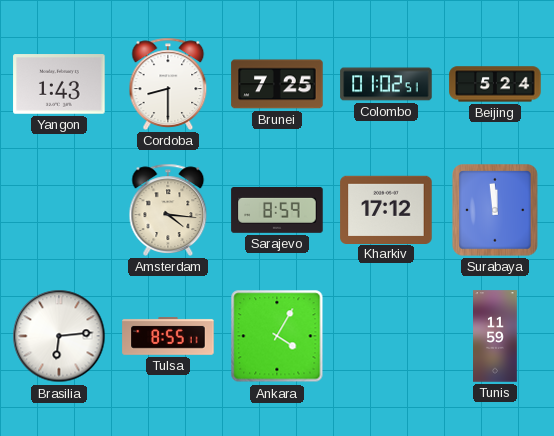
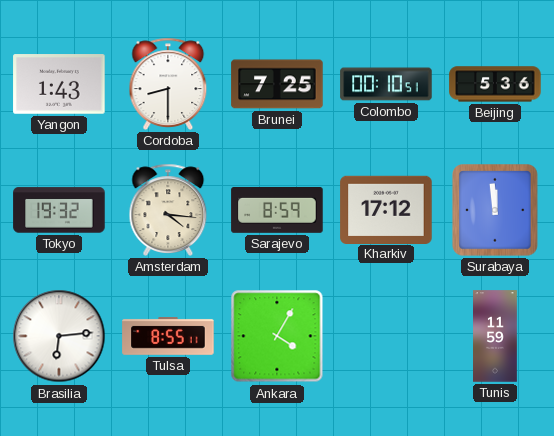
Colombo: 01:02 -> 00:10 (386, 84)
Beijing: 5:24 -> 5:36 (495, 84)
Tokyo: none -> 19:32 (59, 210)
